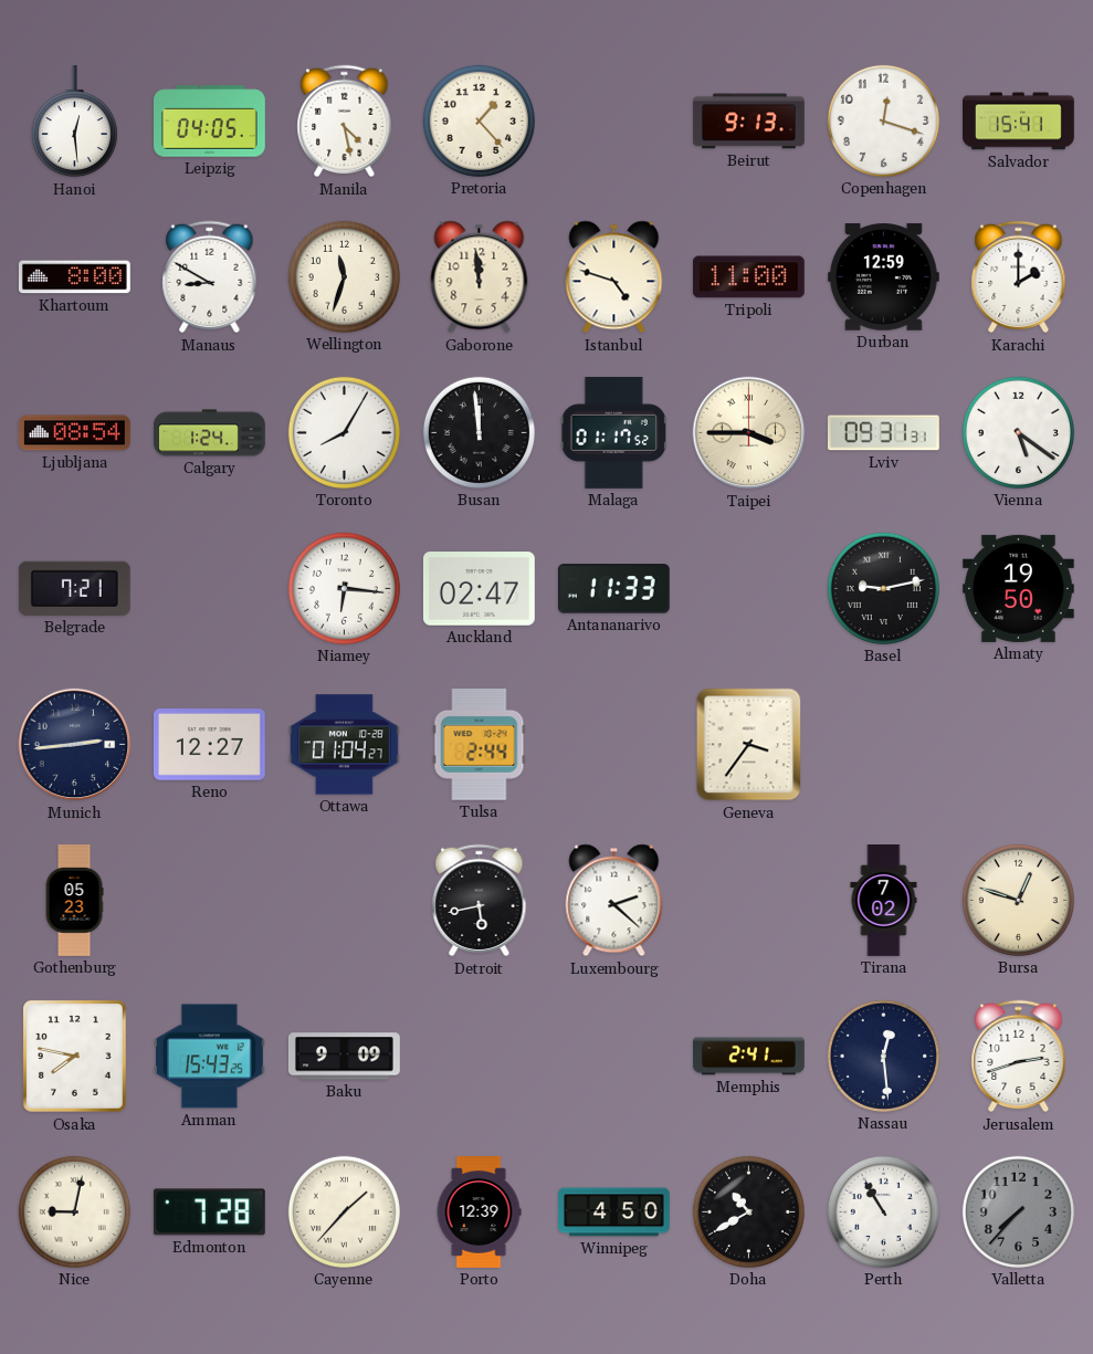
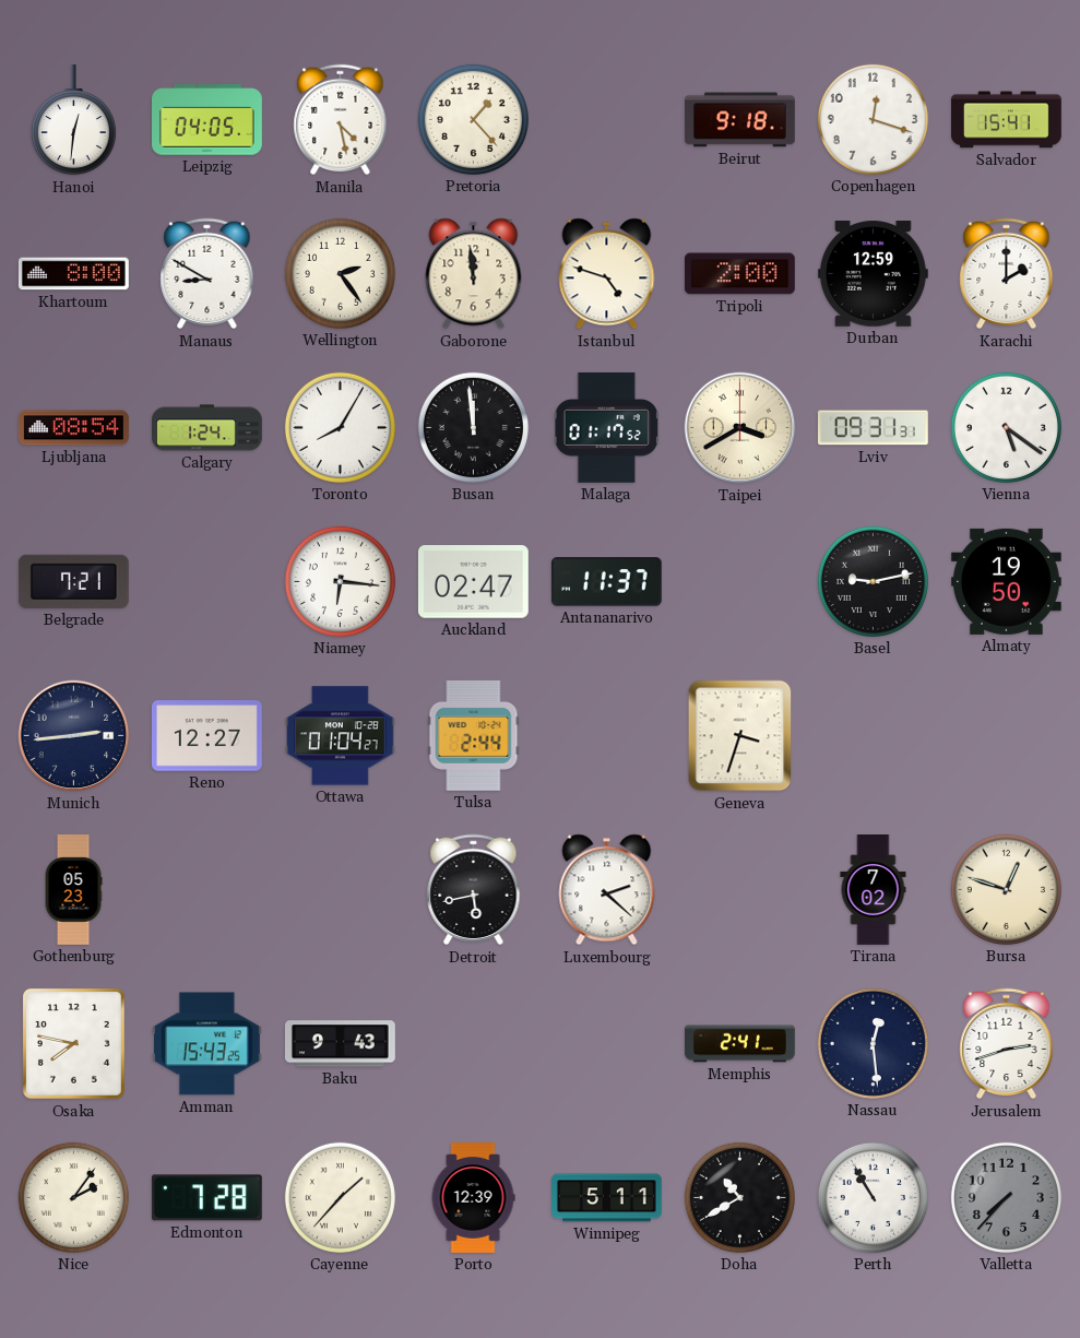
Hanoi: 12:29 -> 12:31 (73, 120)
Beirut: 9:13 -> 9:18 (740, 120)
Wellington: 11:33 -> 2:24 (340, 273)
Tripoli: 11:00 -> 2:00 (739, 274)
Taipei: 3:45 -> 3:40 (740, 428)
Antananarivo: 11:33 -> 11:37 (606, 582)
Geneva: 3:36 -> 3:33 (740, 736)
Baku: 9:09 -> 9:43 (340, 1044)
Nice: 9:02 -> 2:06 (73, 1197)
Winnipeg: 4:50 -> 5:11 (607, 1198)
